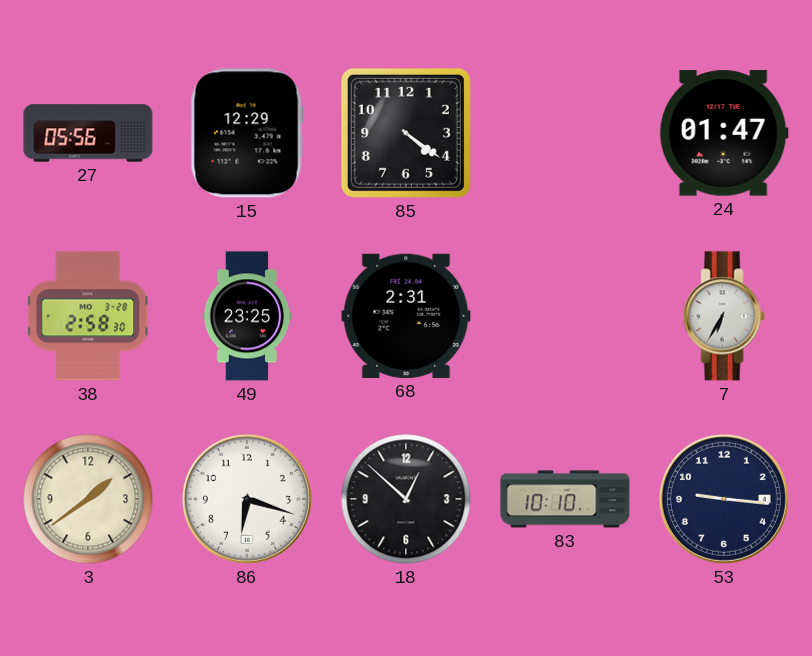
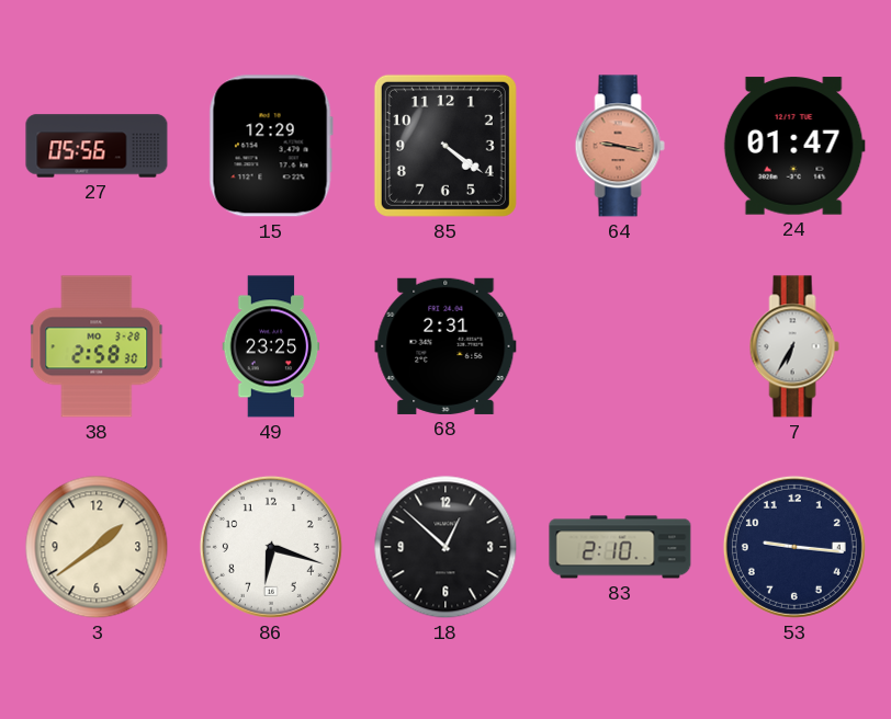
64: none -> 9:17 (620, 146)
83: 10:10 -> 2:10 (620, 547)
